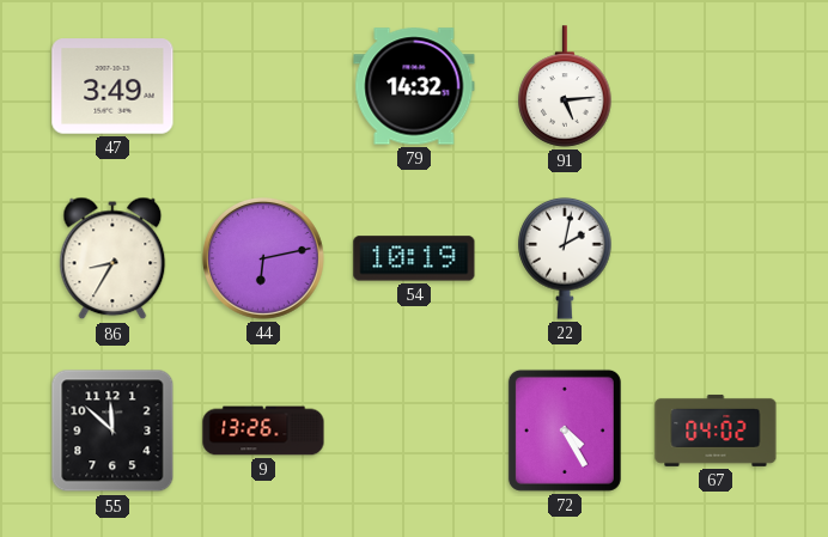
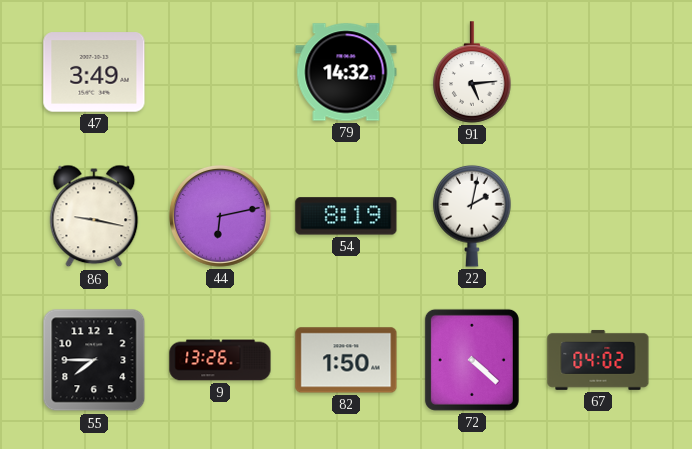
86: 8:35 -> 9:17 (94, 216)
54: 10:19 -> 8:19 (346, 216)
55: 11:52 -> 7:45 (94, 360)
82: none -> 1:50 (346, 360)
72: 4:25 -> 4:22 (472, 360)
